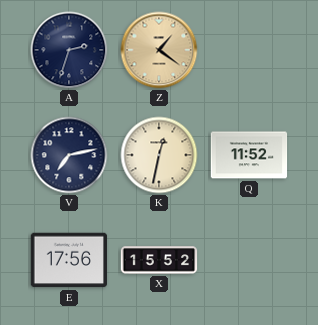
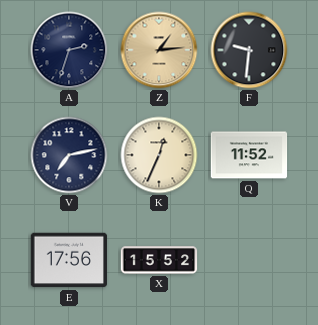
Z: 1:21 -> 1:14 (159, 50)
F: none -> 9:31 (249, 50)
K: 12:32 -> 12:34 (159, 155)
